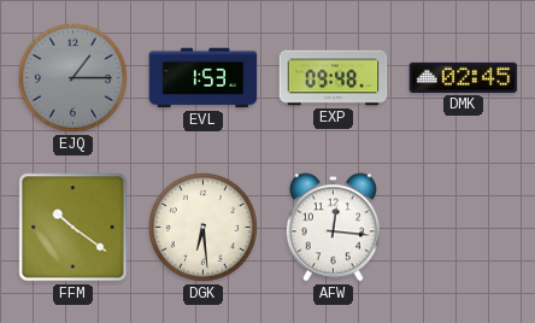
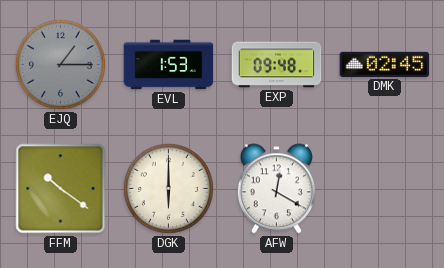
DGK: 6:29 -> 6:00 (168, 188)
AFW: 12:16 -> 12:20 (276, 189)
